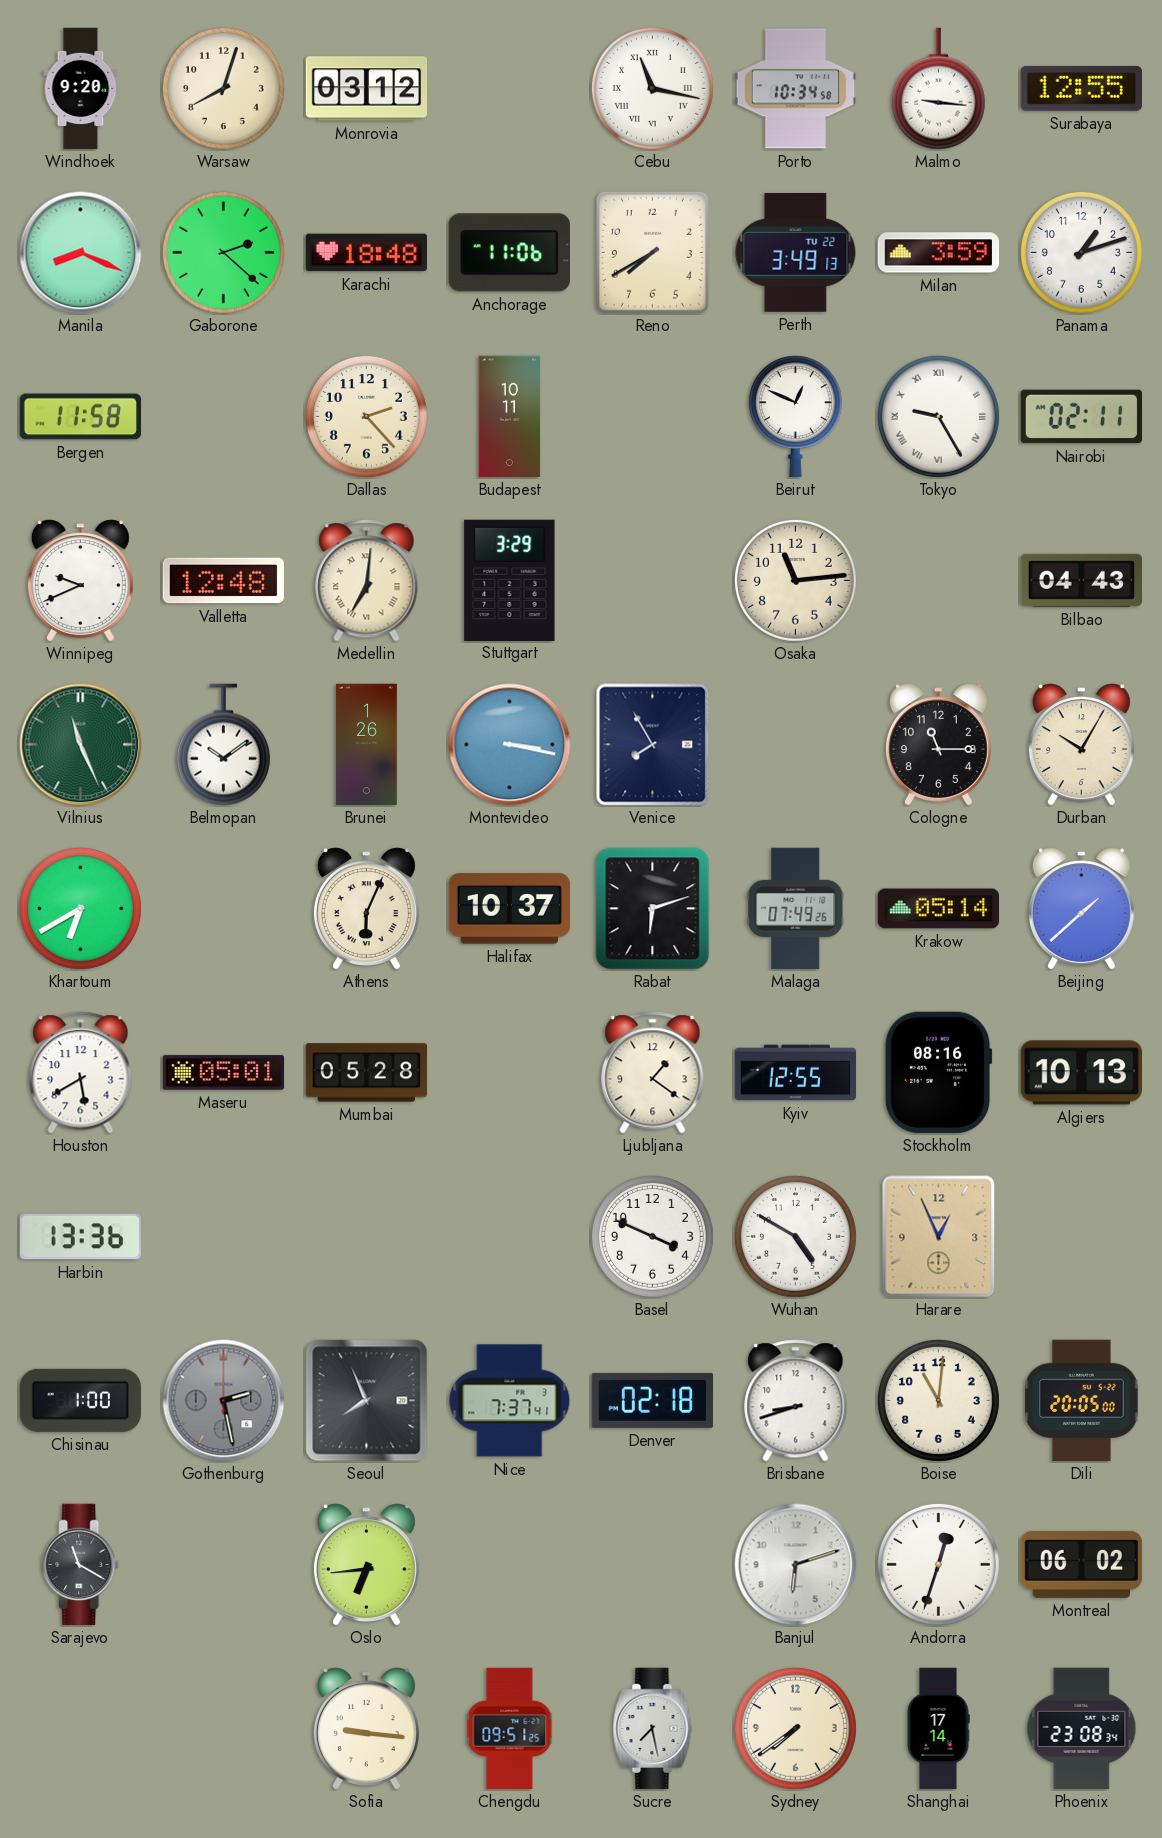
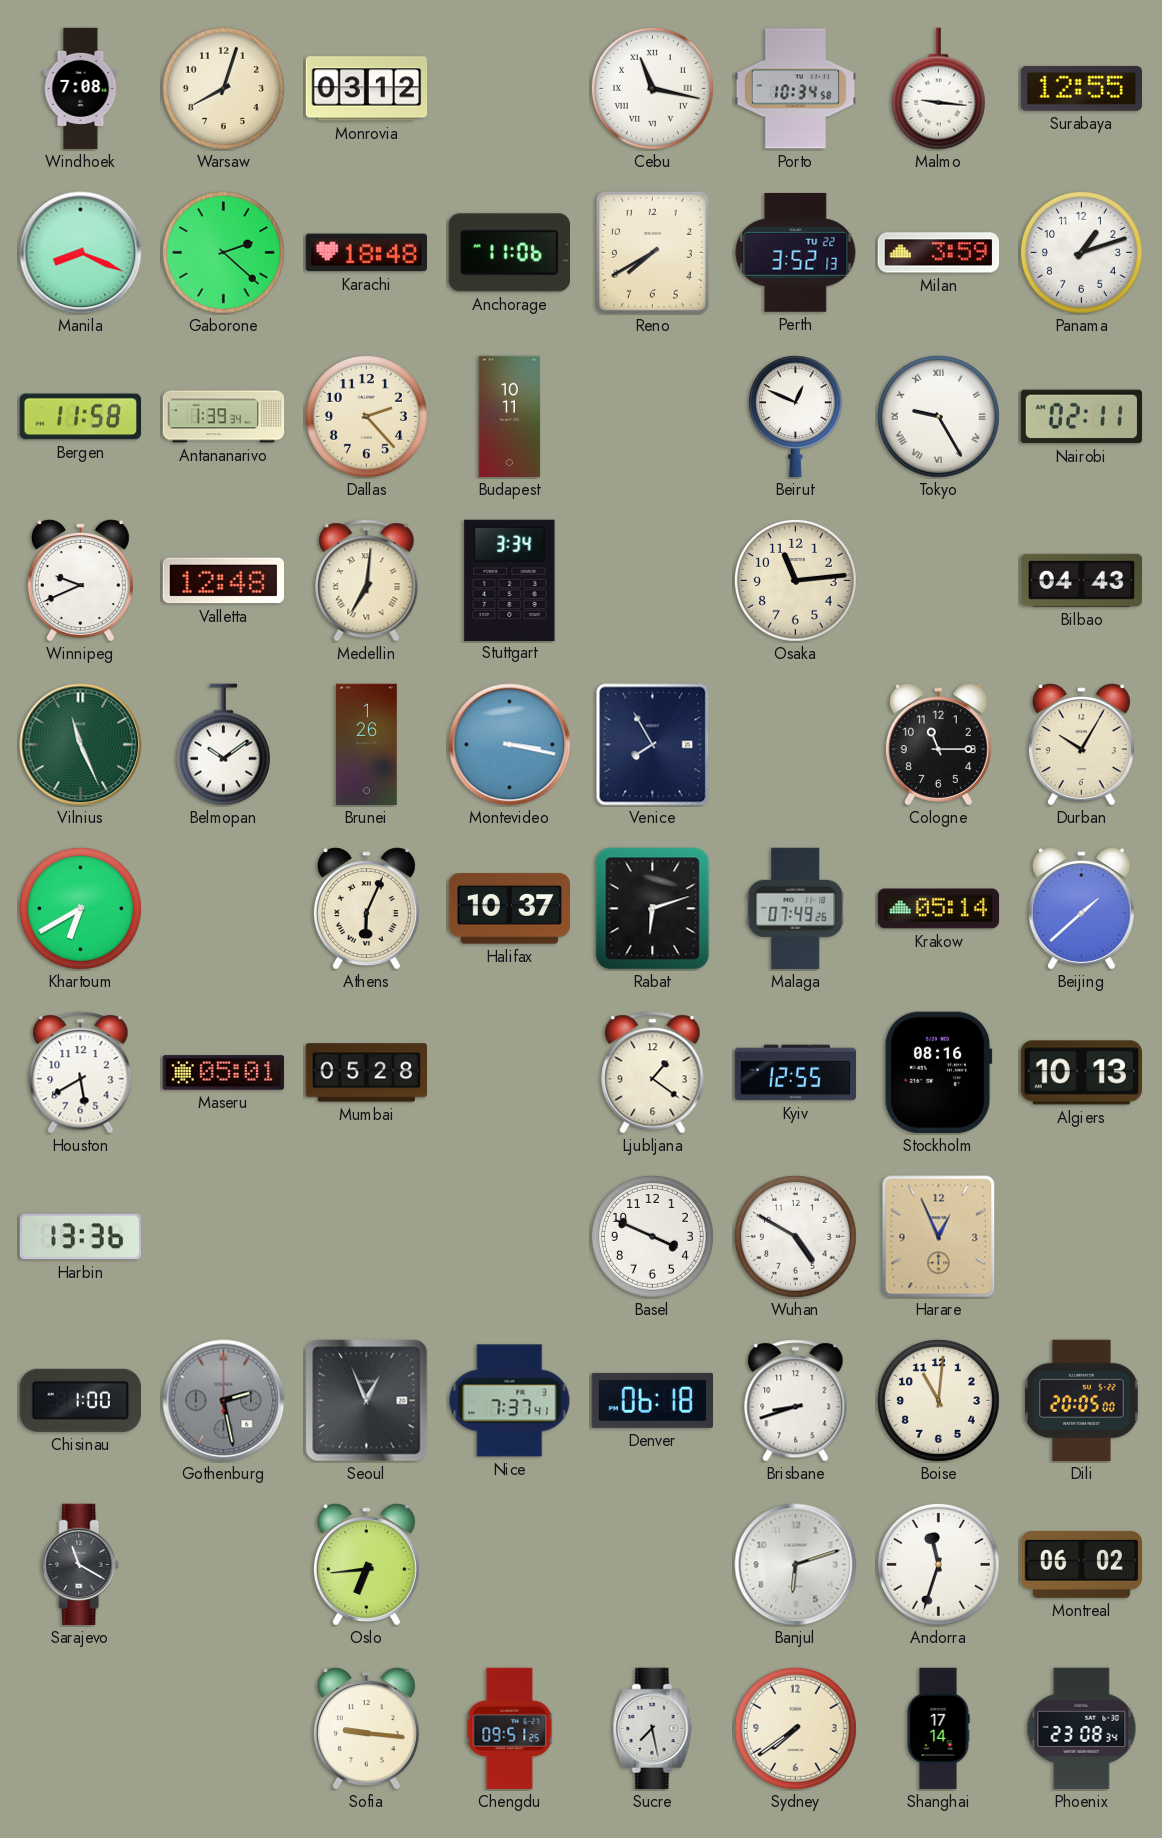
Windhoek: 9:20 -> 7:08 (81, 89)
Perth: 3:49 -> 3:52 (796, 252)
Antananarivo: none -> 1:39 (224, 417)
Stuttgart: 3:29 -> 3:34 (510, 580)
Seoul: 7:56 -> 12:56 (367, 1401)
Denver: 02:18 -> 06:18 (653, 1400)
Andorra: 12:33 -> 11:33 (938, 1564)
